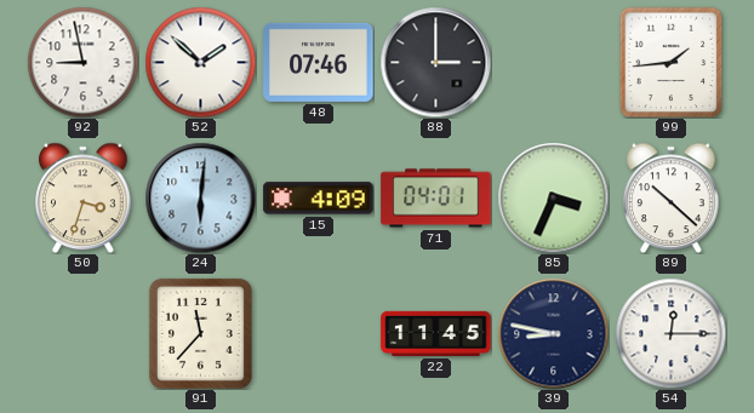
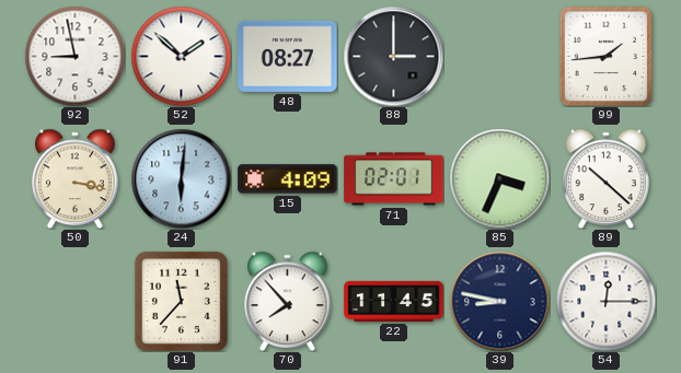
48: 07:46 -> 08:27 (288, 56)
50: 3:33 -> 3:17 (76, 178)
71: 04:01 -> 02:01 (394, 179)
70: none -> 7:53 (288, 301)
